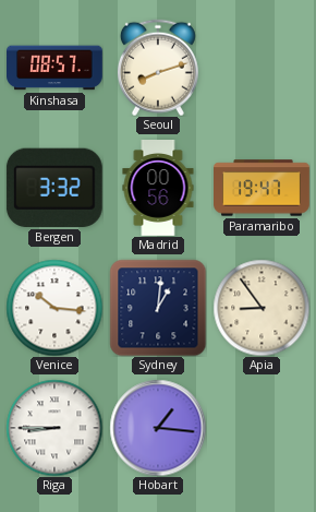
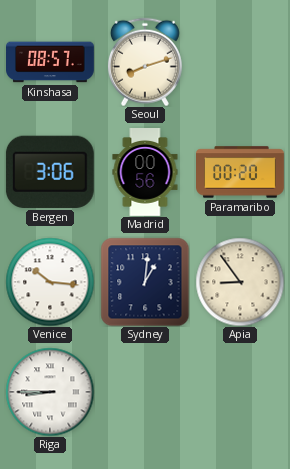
Bergen: 3:32 -> 3:06 (50, 172)
Paramaribo: 19:47 -> 00:20 (241, 172)
Hobart: 1:16 -> none (158, 428)
